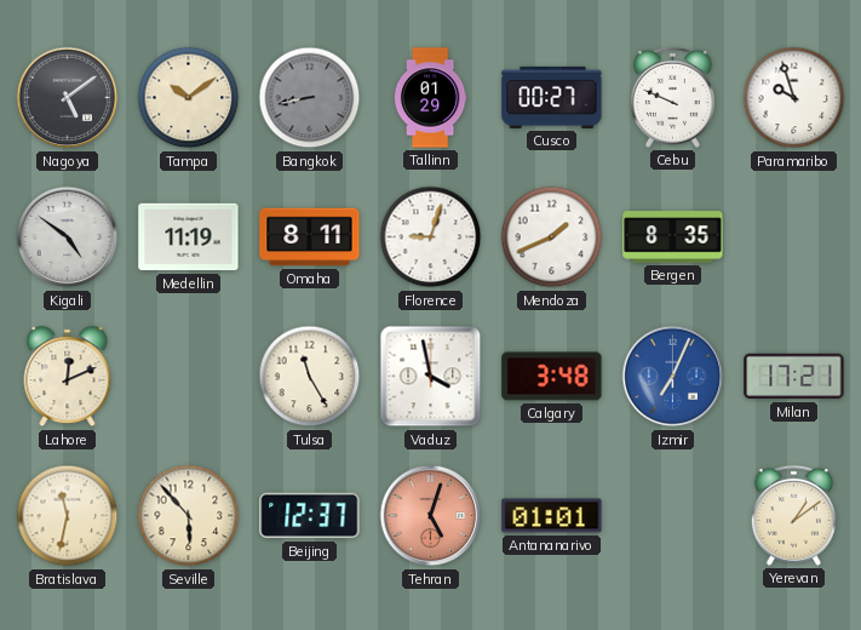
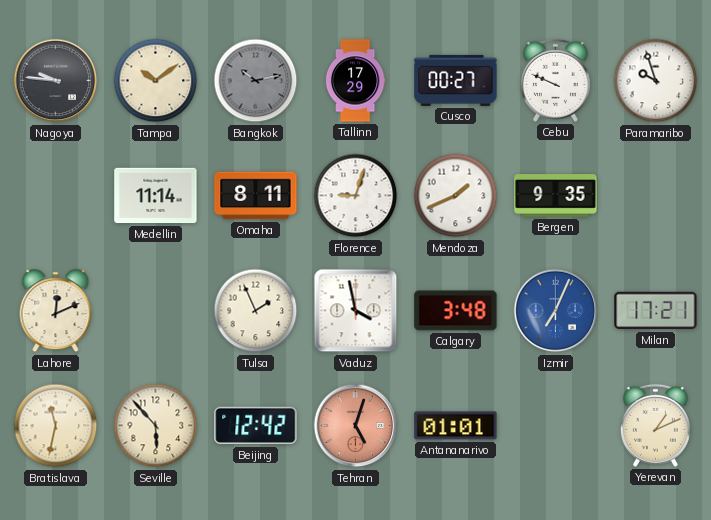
Nagoya: 5:09 -> 9:46 (56, 81)
Bangkok: 8:43 -> 10:13 (256, 81)
Tallinn: 01:29 -> 17:29 (355, 81)
Kigali: 4:51 -> none (68, 237)
Medellin: 11:19 -> 11:14 (156, 196)
Bergen: 8:35 -> 9:35 (556, 196)
Tulsa: 11:25 -> 1:56 (256, 311)
Beijing: 12:37 -> 12:42 (256, 426)
Yerevan: 1:09 -> 1:11 (655, 425)
